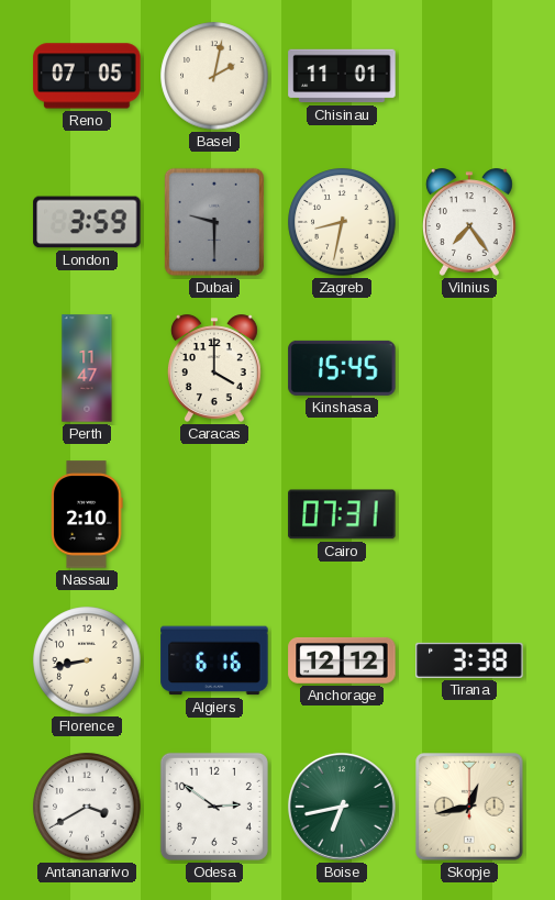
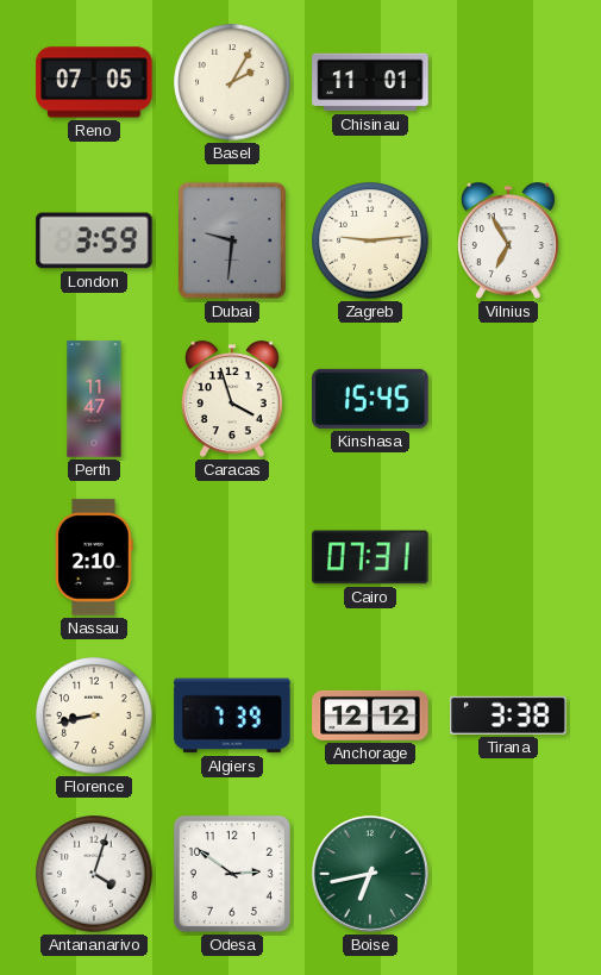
Basel: 2:02 -> 2:05 (232, 82)
Dubai: 9:30 -> 9:31 (232, 240)
Zagreb: 8:32 -> 9:14 (370, 240)
Vilnius: 7:24 -> 6:55 (508, 240)
Caracas: 4:00 -> 3:57 (232, 399)
Algiers: 6:16 -> 7:39 (232, 715)
Antananarivo: 3:40 -> 4:03 (94, 874)
Skopje: 12:43 -> none (469, 807)
